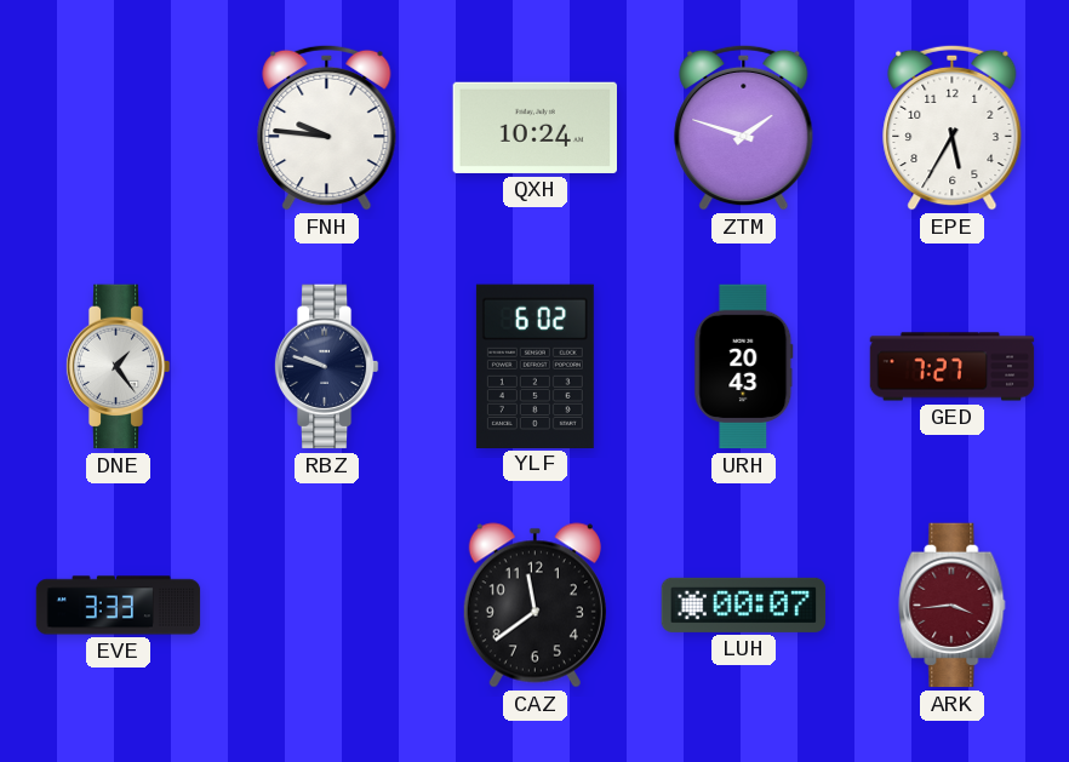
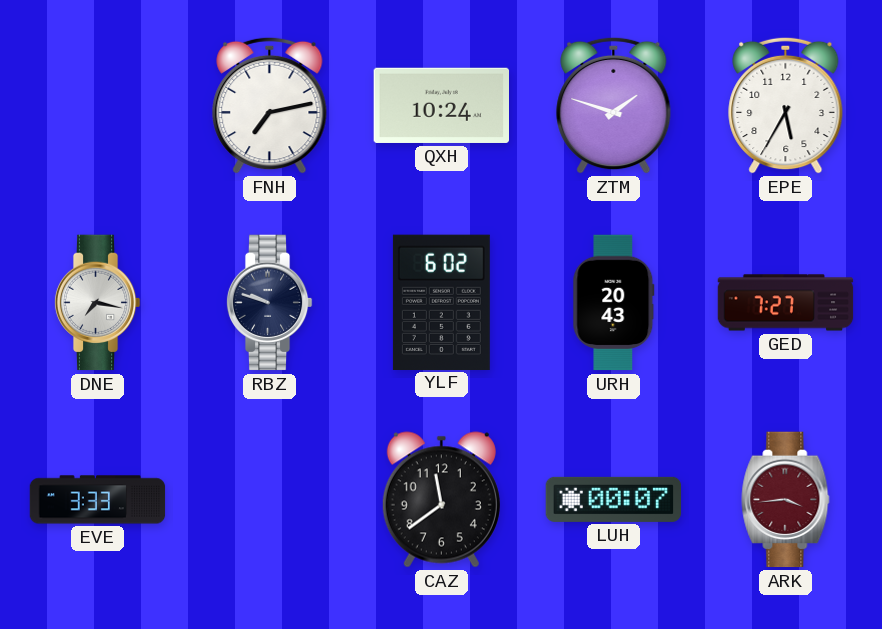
FNH: 9:46 -> 7:13 (270, 105)
DNE: 1:24 -> 7:17 (97, 303)
